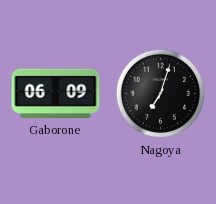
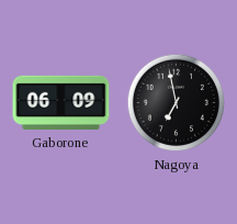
Nagoya: 7:03 -> 6:58 (177, 103)
